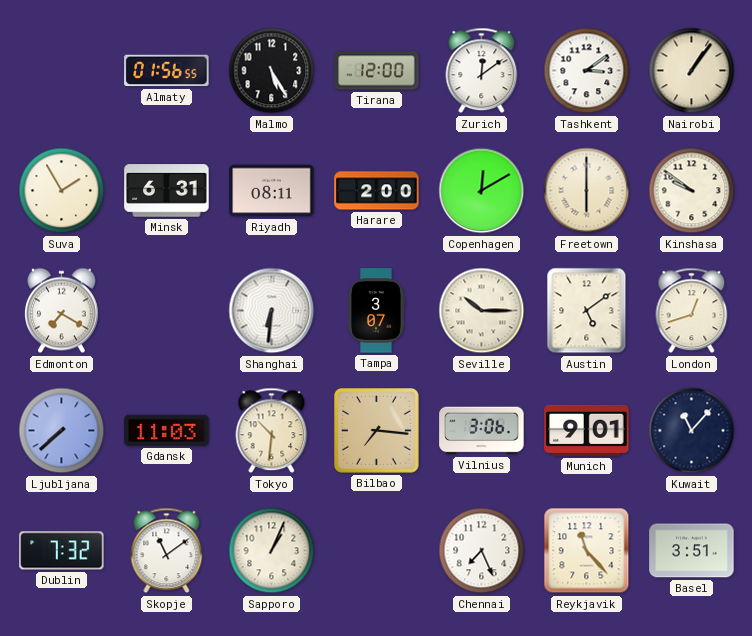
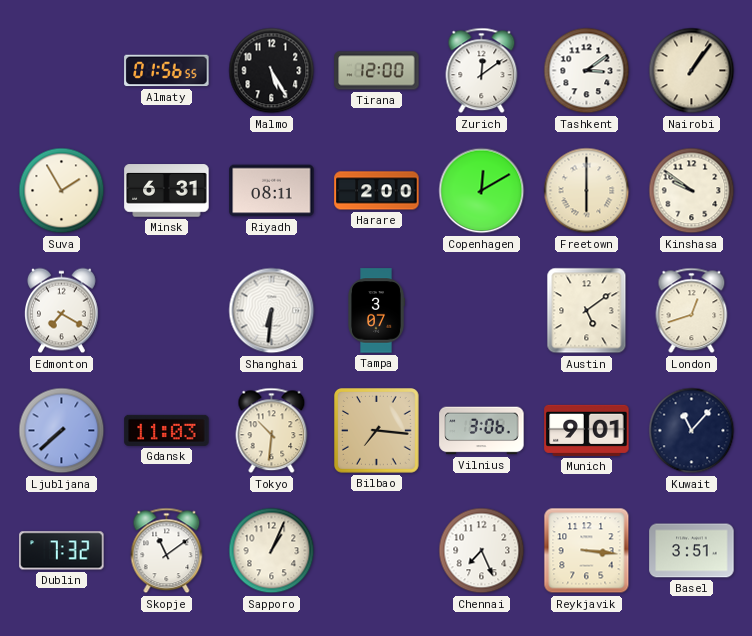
Seville: 10:15 -> none (482, 311)
Reykjavik: 11:23 -> 3:16 (587, 551)
